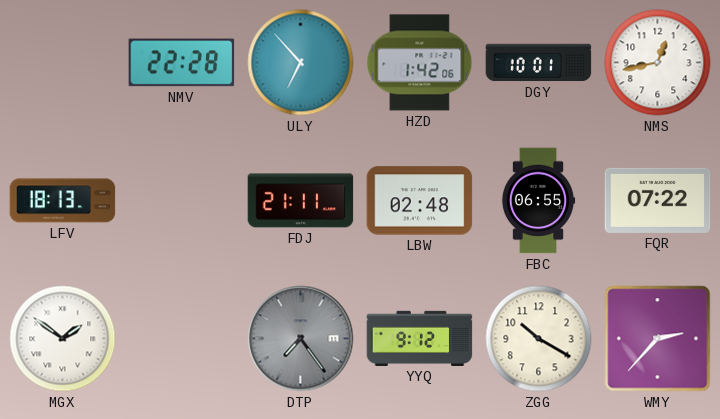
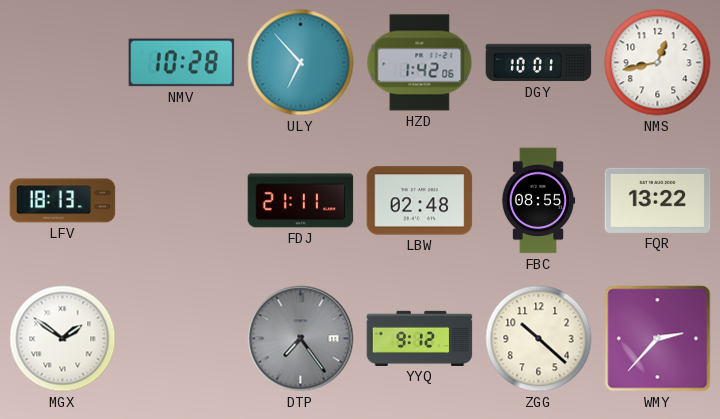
NMV: 22:28 -> 10:28 (182, 63)
FBC: 06:55 -> 08:55 (538, 201)
FQR: 07:22 -> 13:22 (658, 200)
ZGG: 10:20 -> 10:22 (539, 339)
